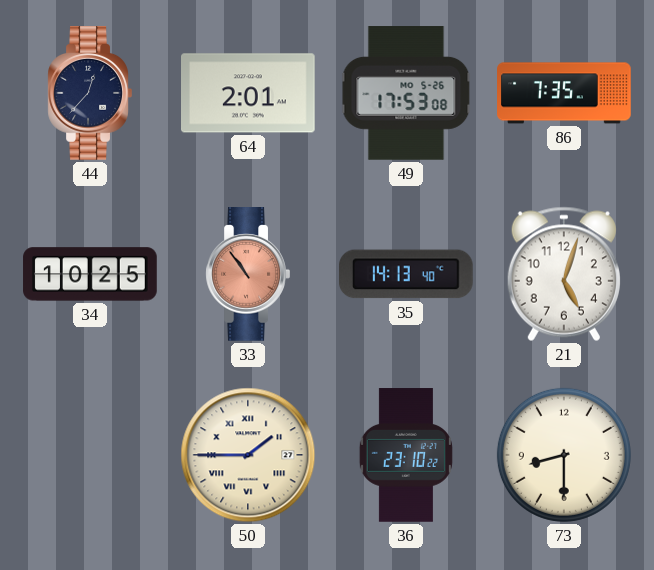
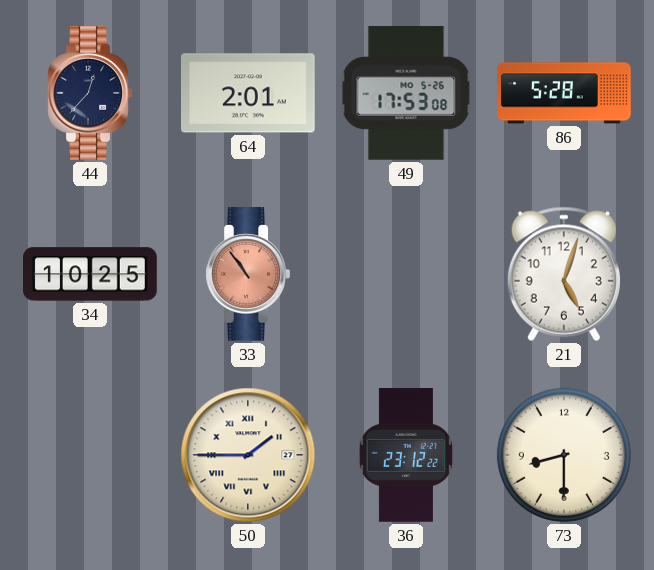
86: 7:35 -> 5:28 (564, 93)
35: 14:13 -> none (407, 274)
36: 23:10 -> 23:12 (406, 455)
